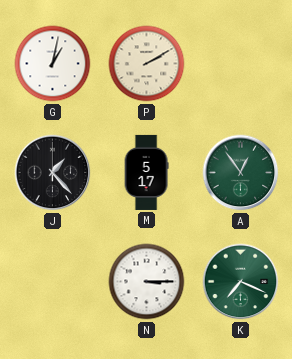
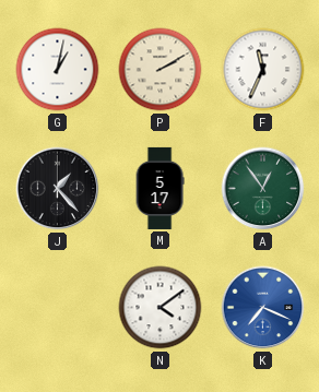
F: none -> 11:34 (263, 70)
N: 3:15 -> 4:09 (161, 308)
K dial: green -> blue (263, 308)
